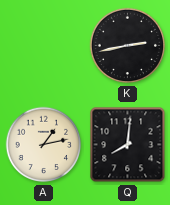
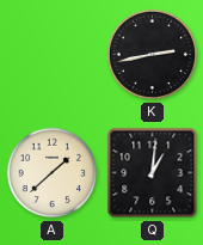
A: 1:13 -> 1:38 (53, 173)
Q: 8:01 -> 1:01 (153, 173)
